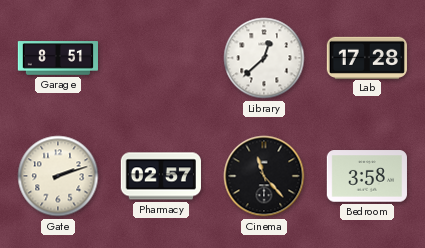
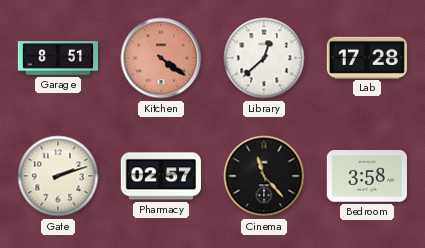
Kitchen: none -> 4:21 (161, 58)
